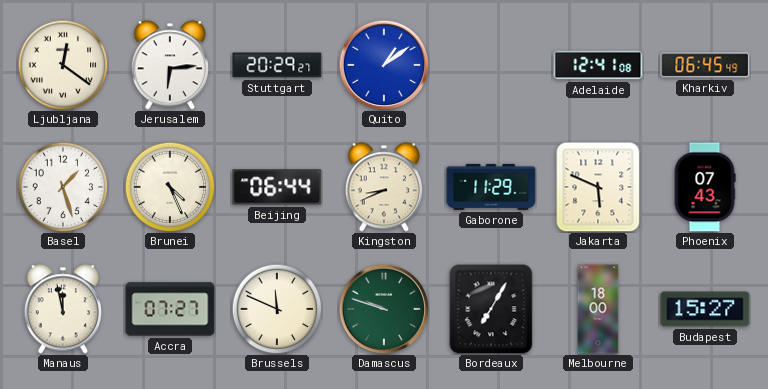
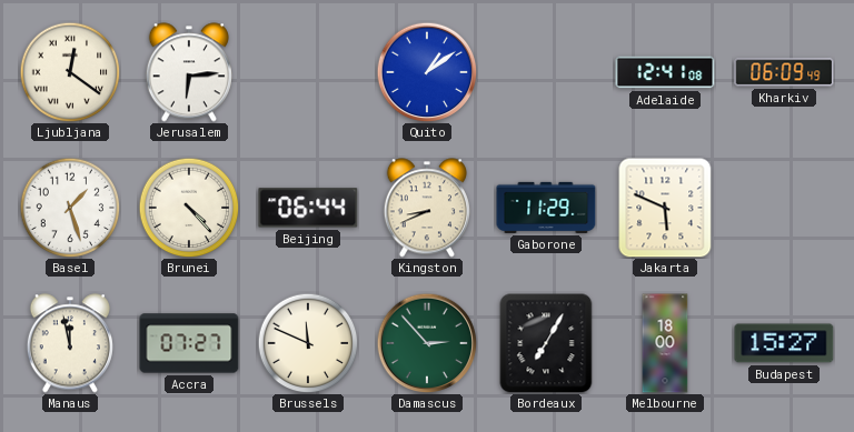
Stuttgart: 20:29 -> none (277, 65)
Kharkiv: 06:45 -> 06:09 (784, 72)
Brunei: 4:26 -> 4:23 (189, 208)
Phoenix: 07:43 -> none (705, 187)
Damascus: 9:48 -> 2:53 (427, 343)
